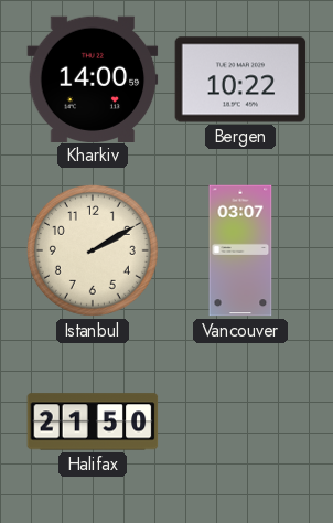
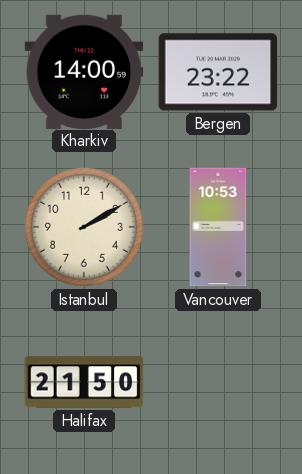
Bergen: 10:22 -> 23:22 (218, 72)
Vancouver: 03:07 -> 10:53 (218, 227)
